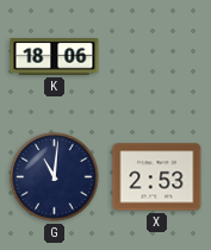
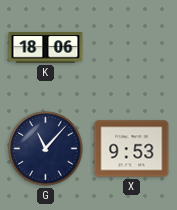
G: 11:01 -> 11:07 (46, 149)
X: 2:53 -> 9:53 (132, 149)
